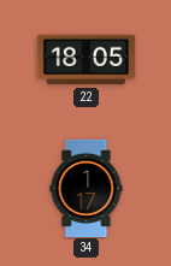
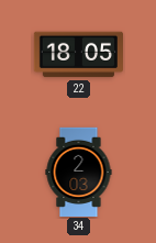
34: 1:17 -> 2:03 (79, 172)
